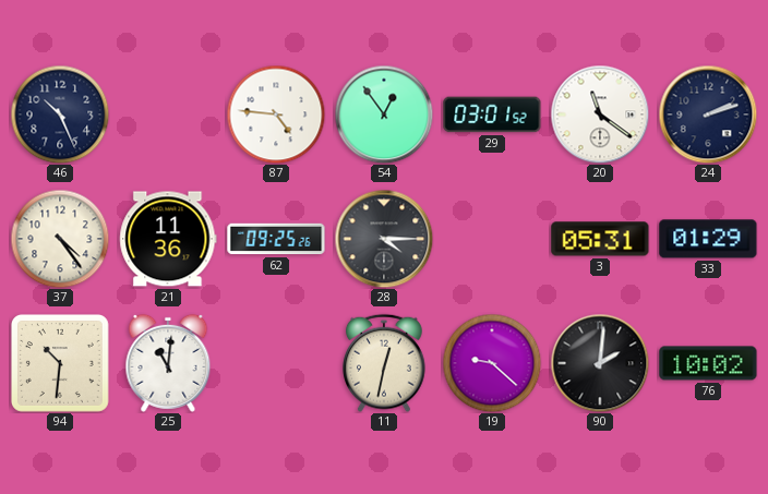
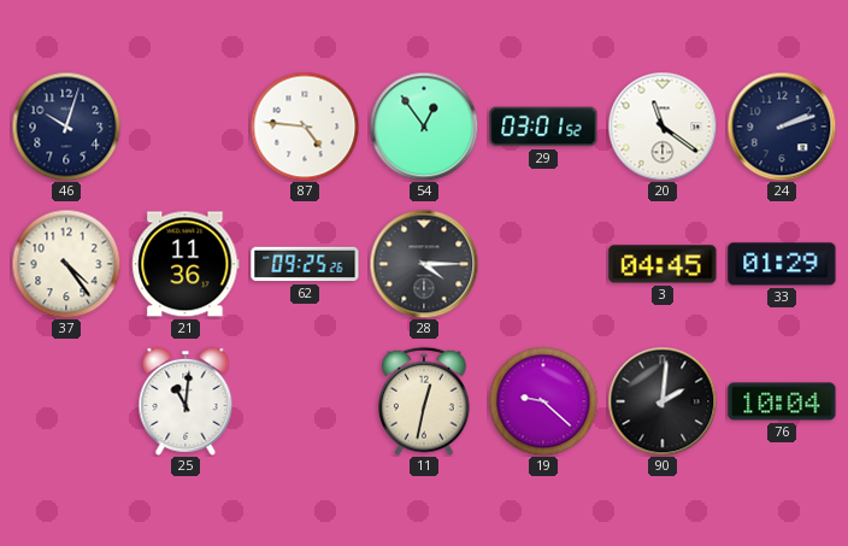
46: 10:26 -> 10:03 (66, 127)
3: 05:31 -> 04:45 (662, 264)
94: 10:31 -> none (60, 363)
76: 10:02 -> 10:04 (782, 401)
